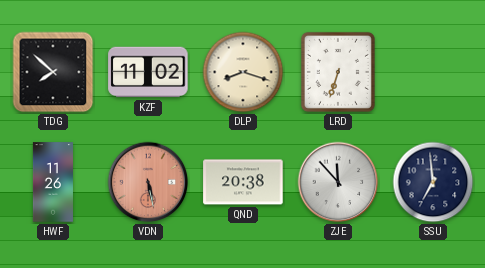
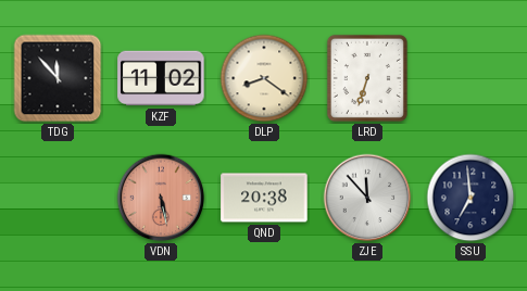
TDG: 7:52 -> 11:53 (58, 78)
DLP: 8:18 -> 8:21 (264, 78)
HWF: 11:26 -> none (53, 182)
